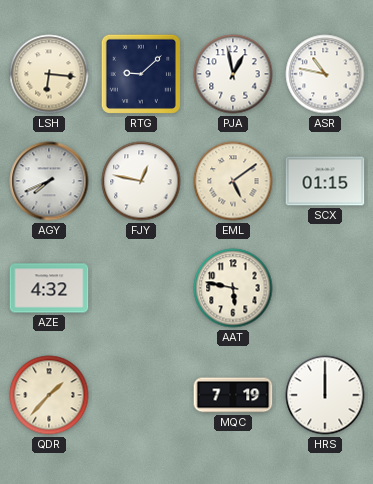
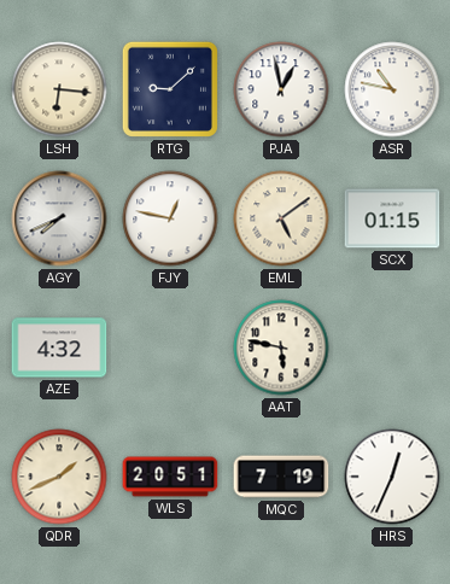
QDR: 1:37 -> 1:41 (59, 477)
WLS: none -> 20:51 (170, 477)
HRS: 12:00 -> 12:34 (392, 477)
